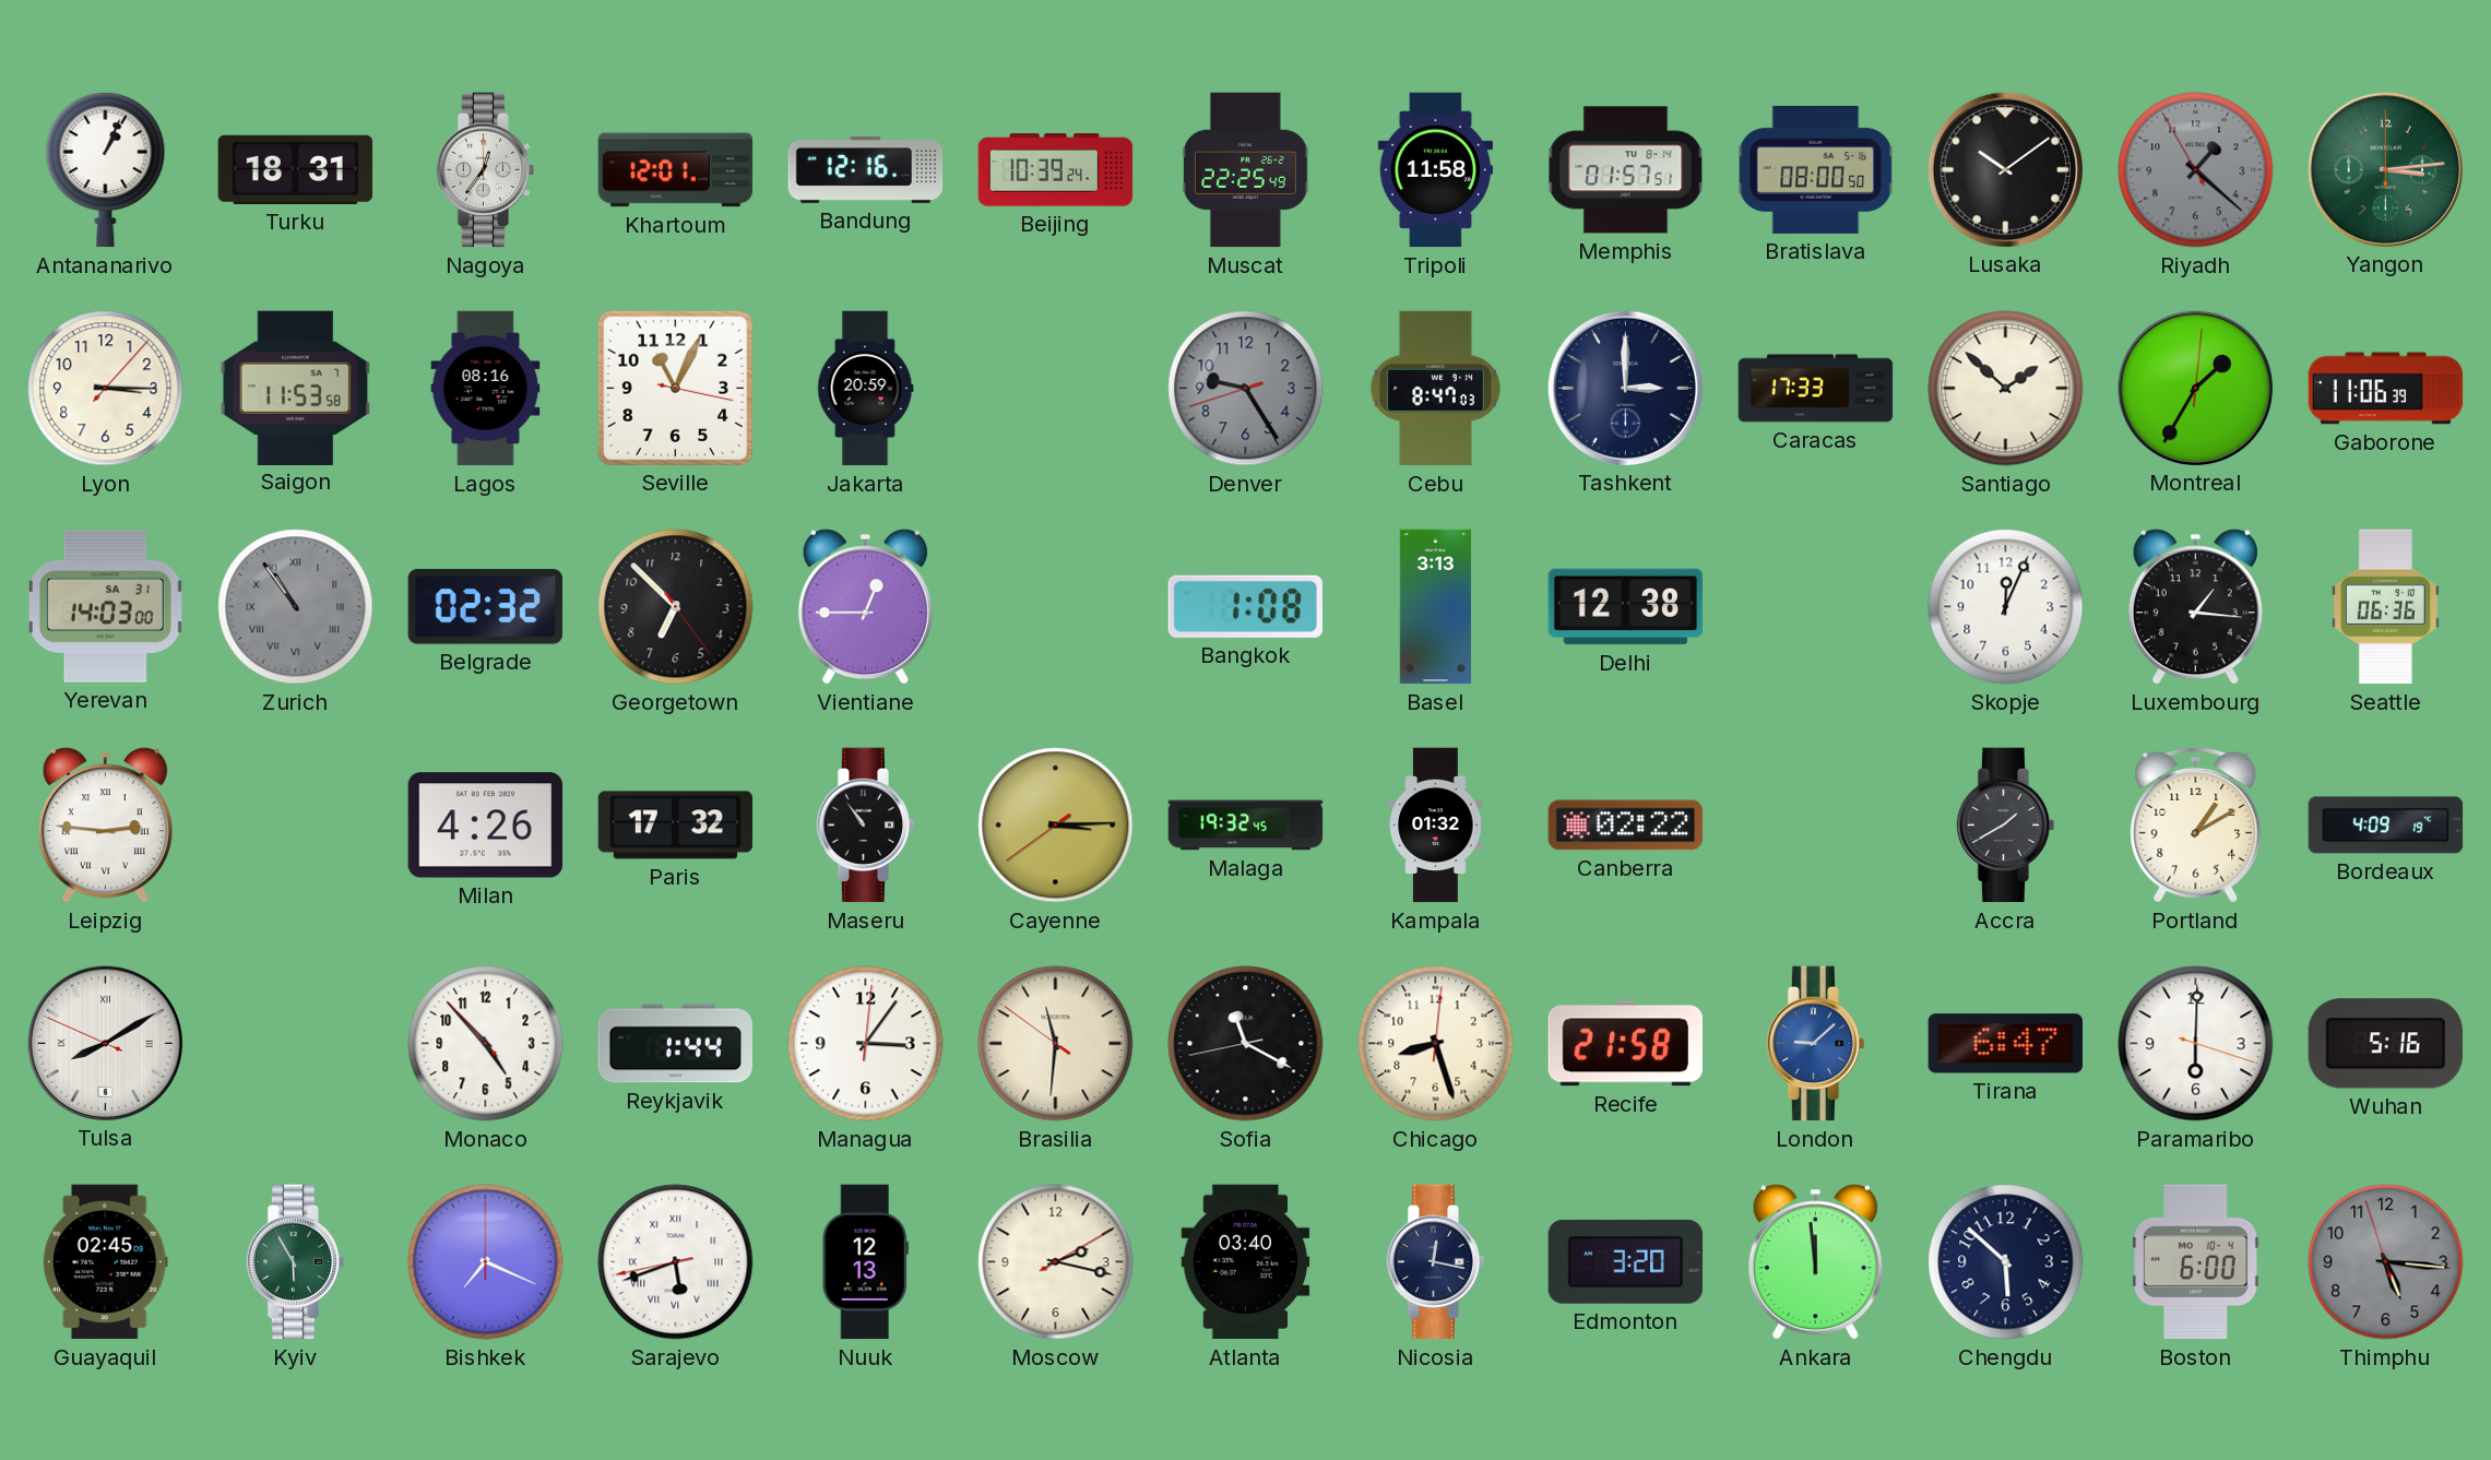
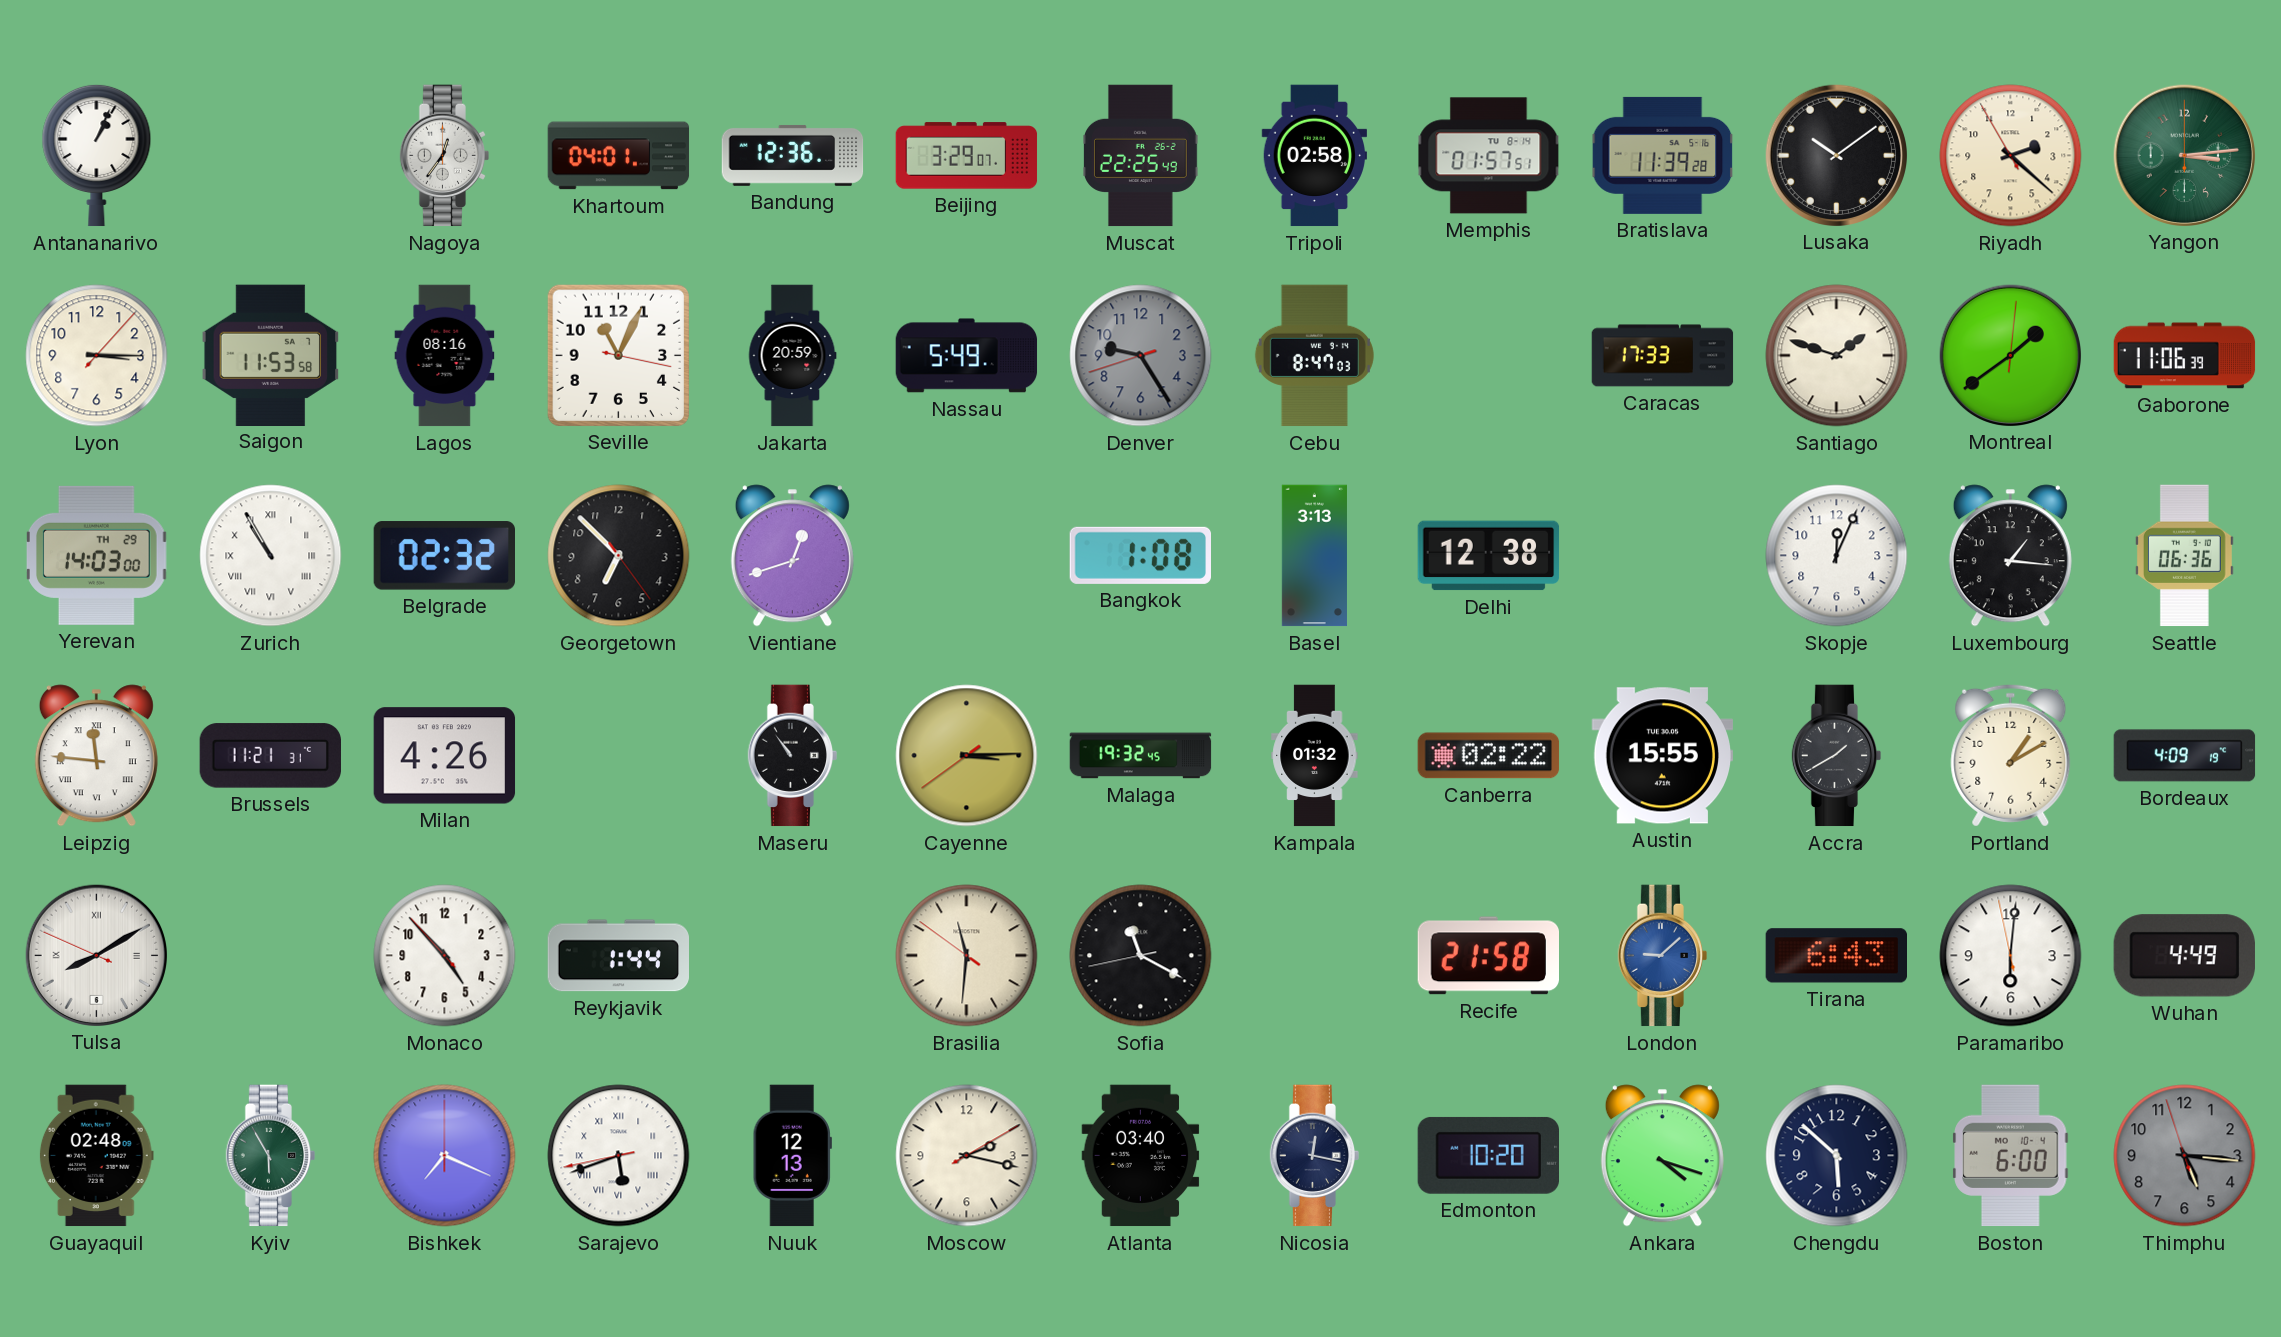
Turku: 18:31 -> none (295, 169)
Khartoum: 12:01 -> 04:01 (619, 156)
Bandung: 12:16 -> 12:36 (793, 155)
Beijing: 10:39 -> 3:29 (967, 156)
Tripoli: 11:58 -> 02:58 (1314, 156)
Bratislava: 08:00 -> 11:39 (1663, 155)
Riyadh: 1:21 -> 2:21 (2011, 156)
Riyadh dial: grey -> cream (2011, 156)
Nassau: none -> 5:49 (967, 356)
Tashkent: 3:00 -> none (1625, 388)
Santiago: 1:52 -> 1:48 (1837, 356)
Montreal: 1:35 -> 1:39 (2010, 355)
Yerevan date: SA 31 -> TH 29 (96, 555)
Zurich: 10:54 -> 10:55 (271, 556)
Zurich dial: grey -> white (271, 556)
Vientiane: 12:45 -> 12:42 (792, 556)
Leipzig: 2:46 -> 11:46 (96, 756)
Brussels: none -> 11:21 (270, 756)
Paris: 17:32 -> none (676, 826)
Austin: none -> 15:55 (1662, 756)
Managua: 3:06 -> none (866, 1044)
Chicago: 8:27 -> none (1436, 1044)
Tirana: 6:47 -> 6:43 (1836, 956)
Paramaribo: 6:00:18 -> 6:00:58 (2011, 956)
Wuhan: 5:16 -> 4:49 (2184, 956)
Guayaquil: 02:45 -> 02:48 (96, 1156)
Edmonton: 3:20 -> 10:20 (1488, 1155)
Ankara: 11:59 -> 4:18 (1662, 1156)
